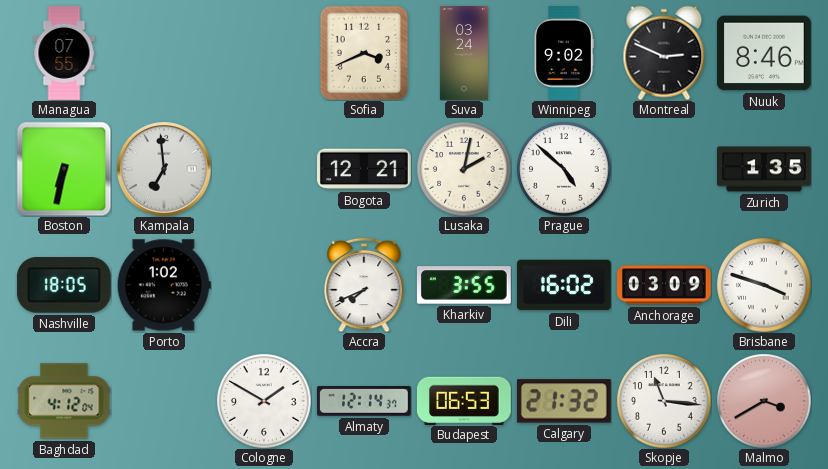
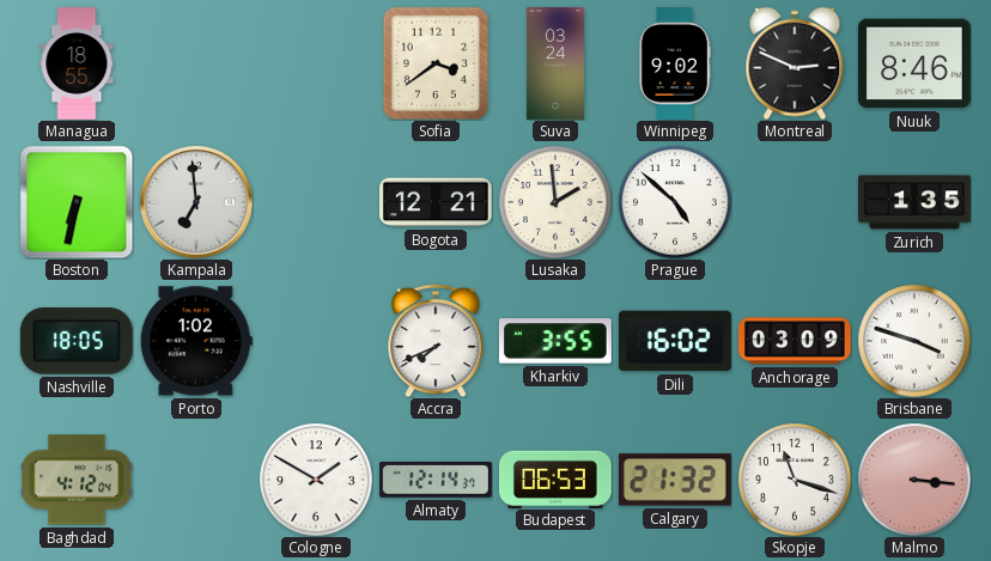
Managua: 07:55 -> 18:55 (77, 63)
Sofia: 3:41 -> 3:39 (436, 63)
Lusaka: 2:02 -> 1:59 (555, 202)
Skopje: 11:16 -> 11:18 (795, 480)
Malmo: 3:40 -> 3:16 (914, 480)
